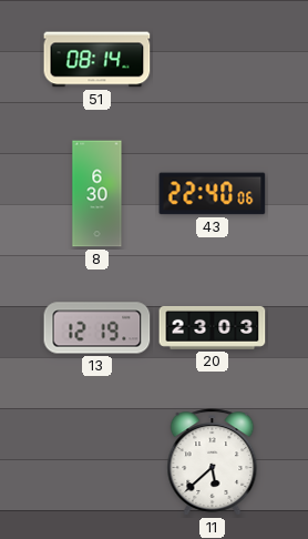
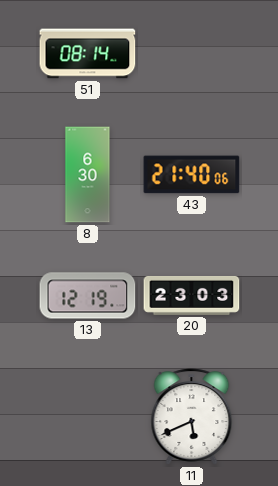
43: 22:40 -> 21:40 (192, 175)
11: 5:38 -> 5:41 (192, 417)
